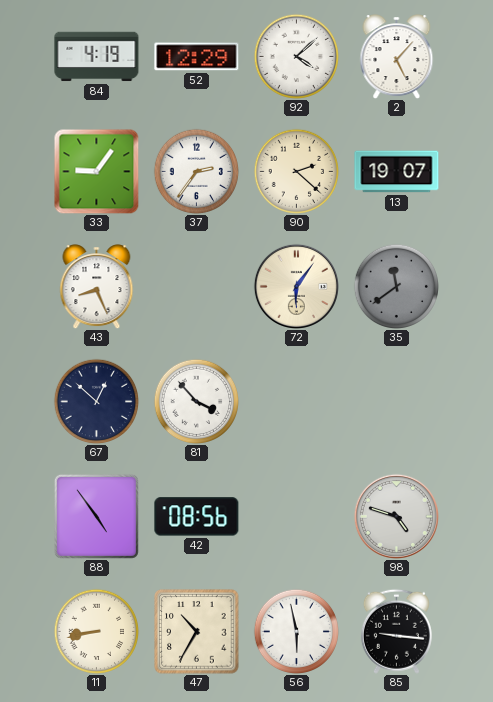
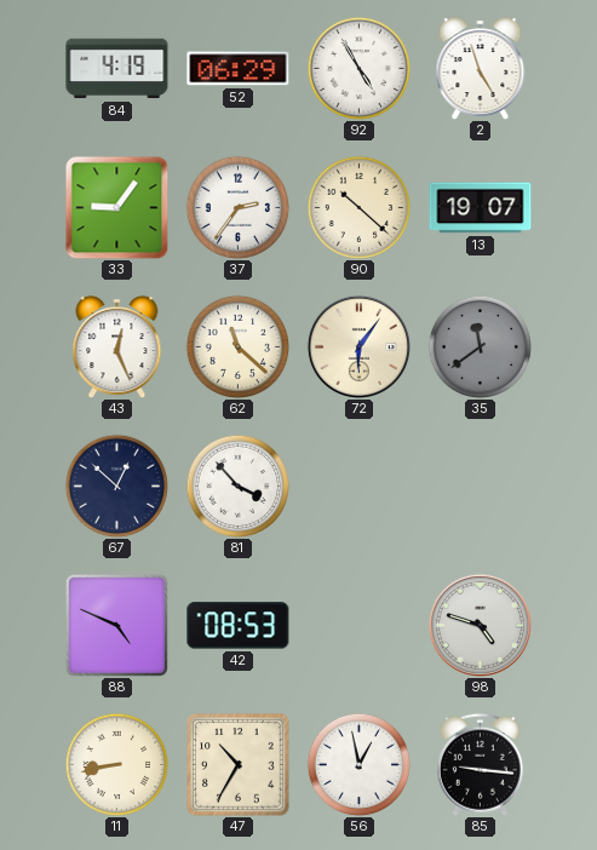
52: 12:29 -> 06:29 (239, 69)
92: 4:08 -> 4:55 (358, 68)
2: 5:07 -> 4:57 (481, 69)
90: 2:22 -> 10:22 (358, 207)
43: 8:26 -> 12:26 (117, 348)
62: none -> 11:22 (237, 346)
88: 4:54 -> 4:49 (116, 625)
42: 08:56 -> 08:53 (239, 626)
56: 5:58 -> 12:58 (358, 764)
